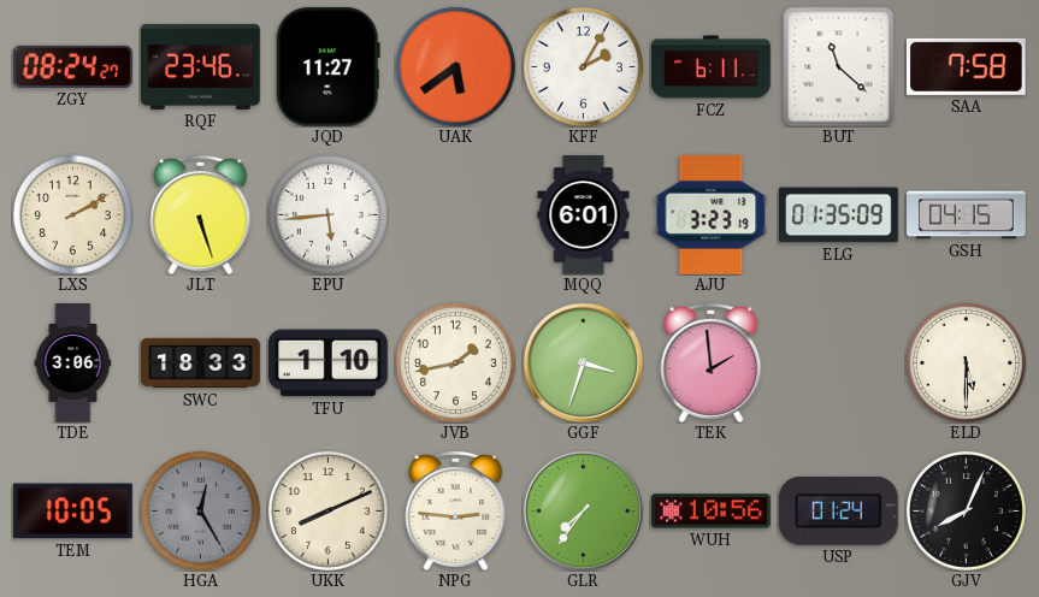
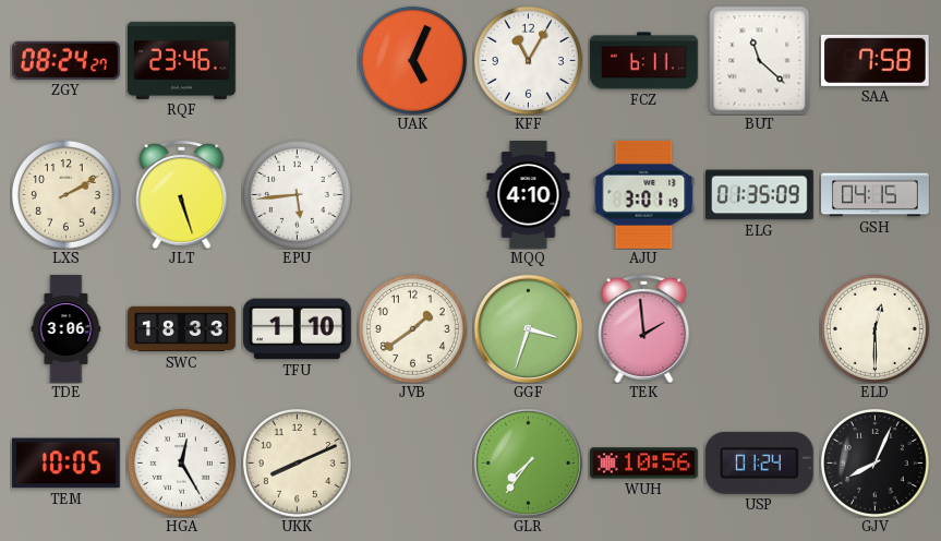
JQD: 11:27 -> none (327, 66)
UAK: 5:39 -> 5:04 (412, 60)
KFF: 2:05 -> 11:05 (528, 60)
MQQ: 6:01 -> 4:10 (529, 195)
AJU: 3:23 -> 3:01 (644, 194)
JVB: 1:43 -> 1:39 (412, 328)
ELD: 5:30 -> 12:30 (874, 328)
HGA dial: grey -> white (181, 462)
NPG: 2:46 -> none (456, 512)
